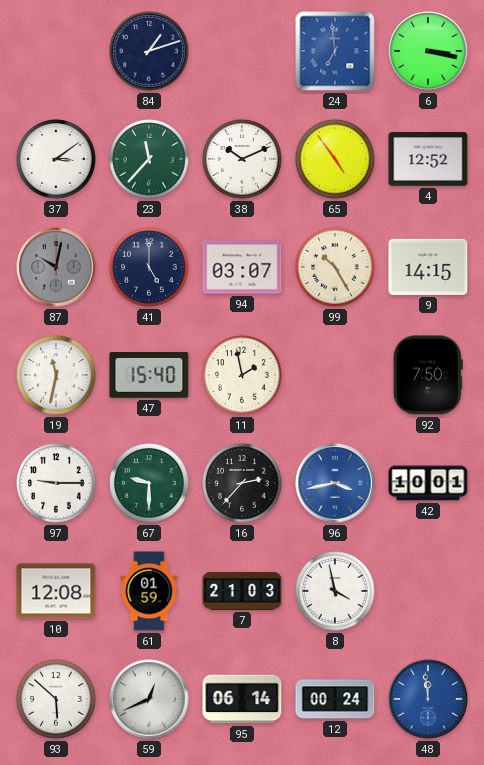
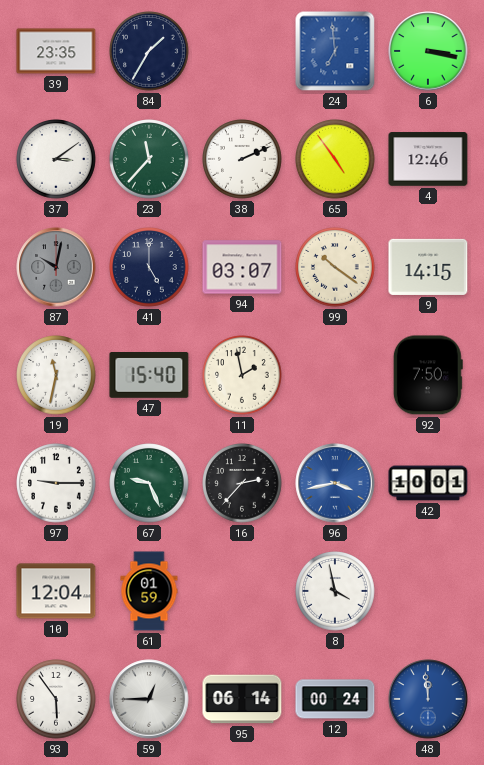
39: none -> 23:35 (56, 51)
84: 1:12 -> 1:35 (149, 51)
38: 10:11 -> 2:11 (242, 159)
4: 12:52 -> 12:46 (428, 159)
99: 10:25 -> 10:21 (335, 267)
67: 9:30 -> 9:26 (149, 483)
10: 12:08 -> 12:04 (56, 591)
7: 21:03 -> none (242, 591)
93: 5:52 -> 5:54 (56, 699)
59: 12:41 -> 12:45 (149, 699)
